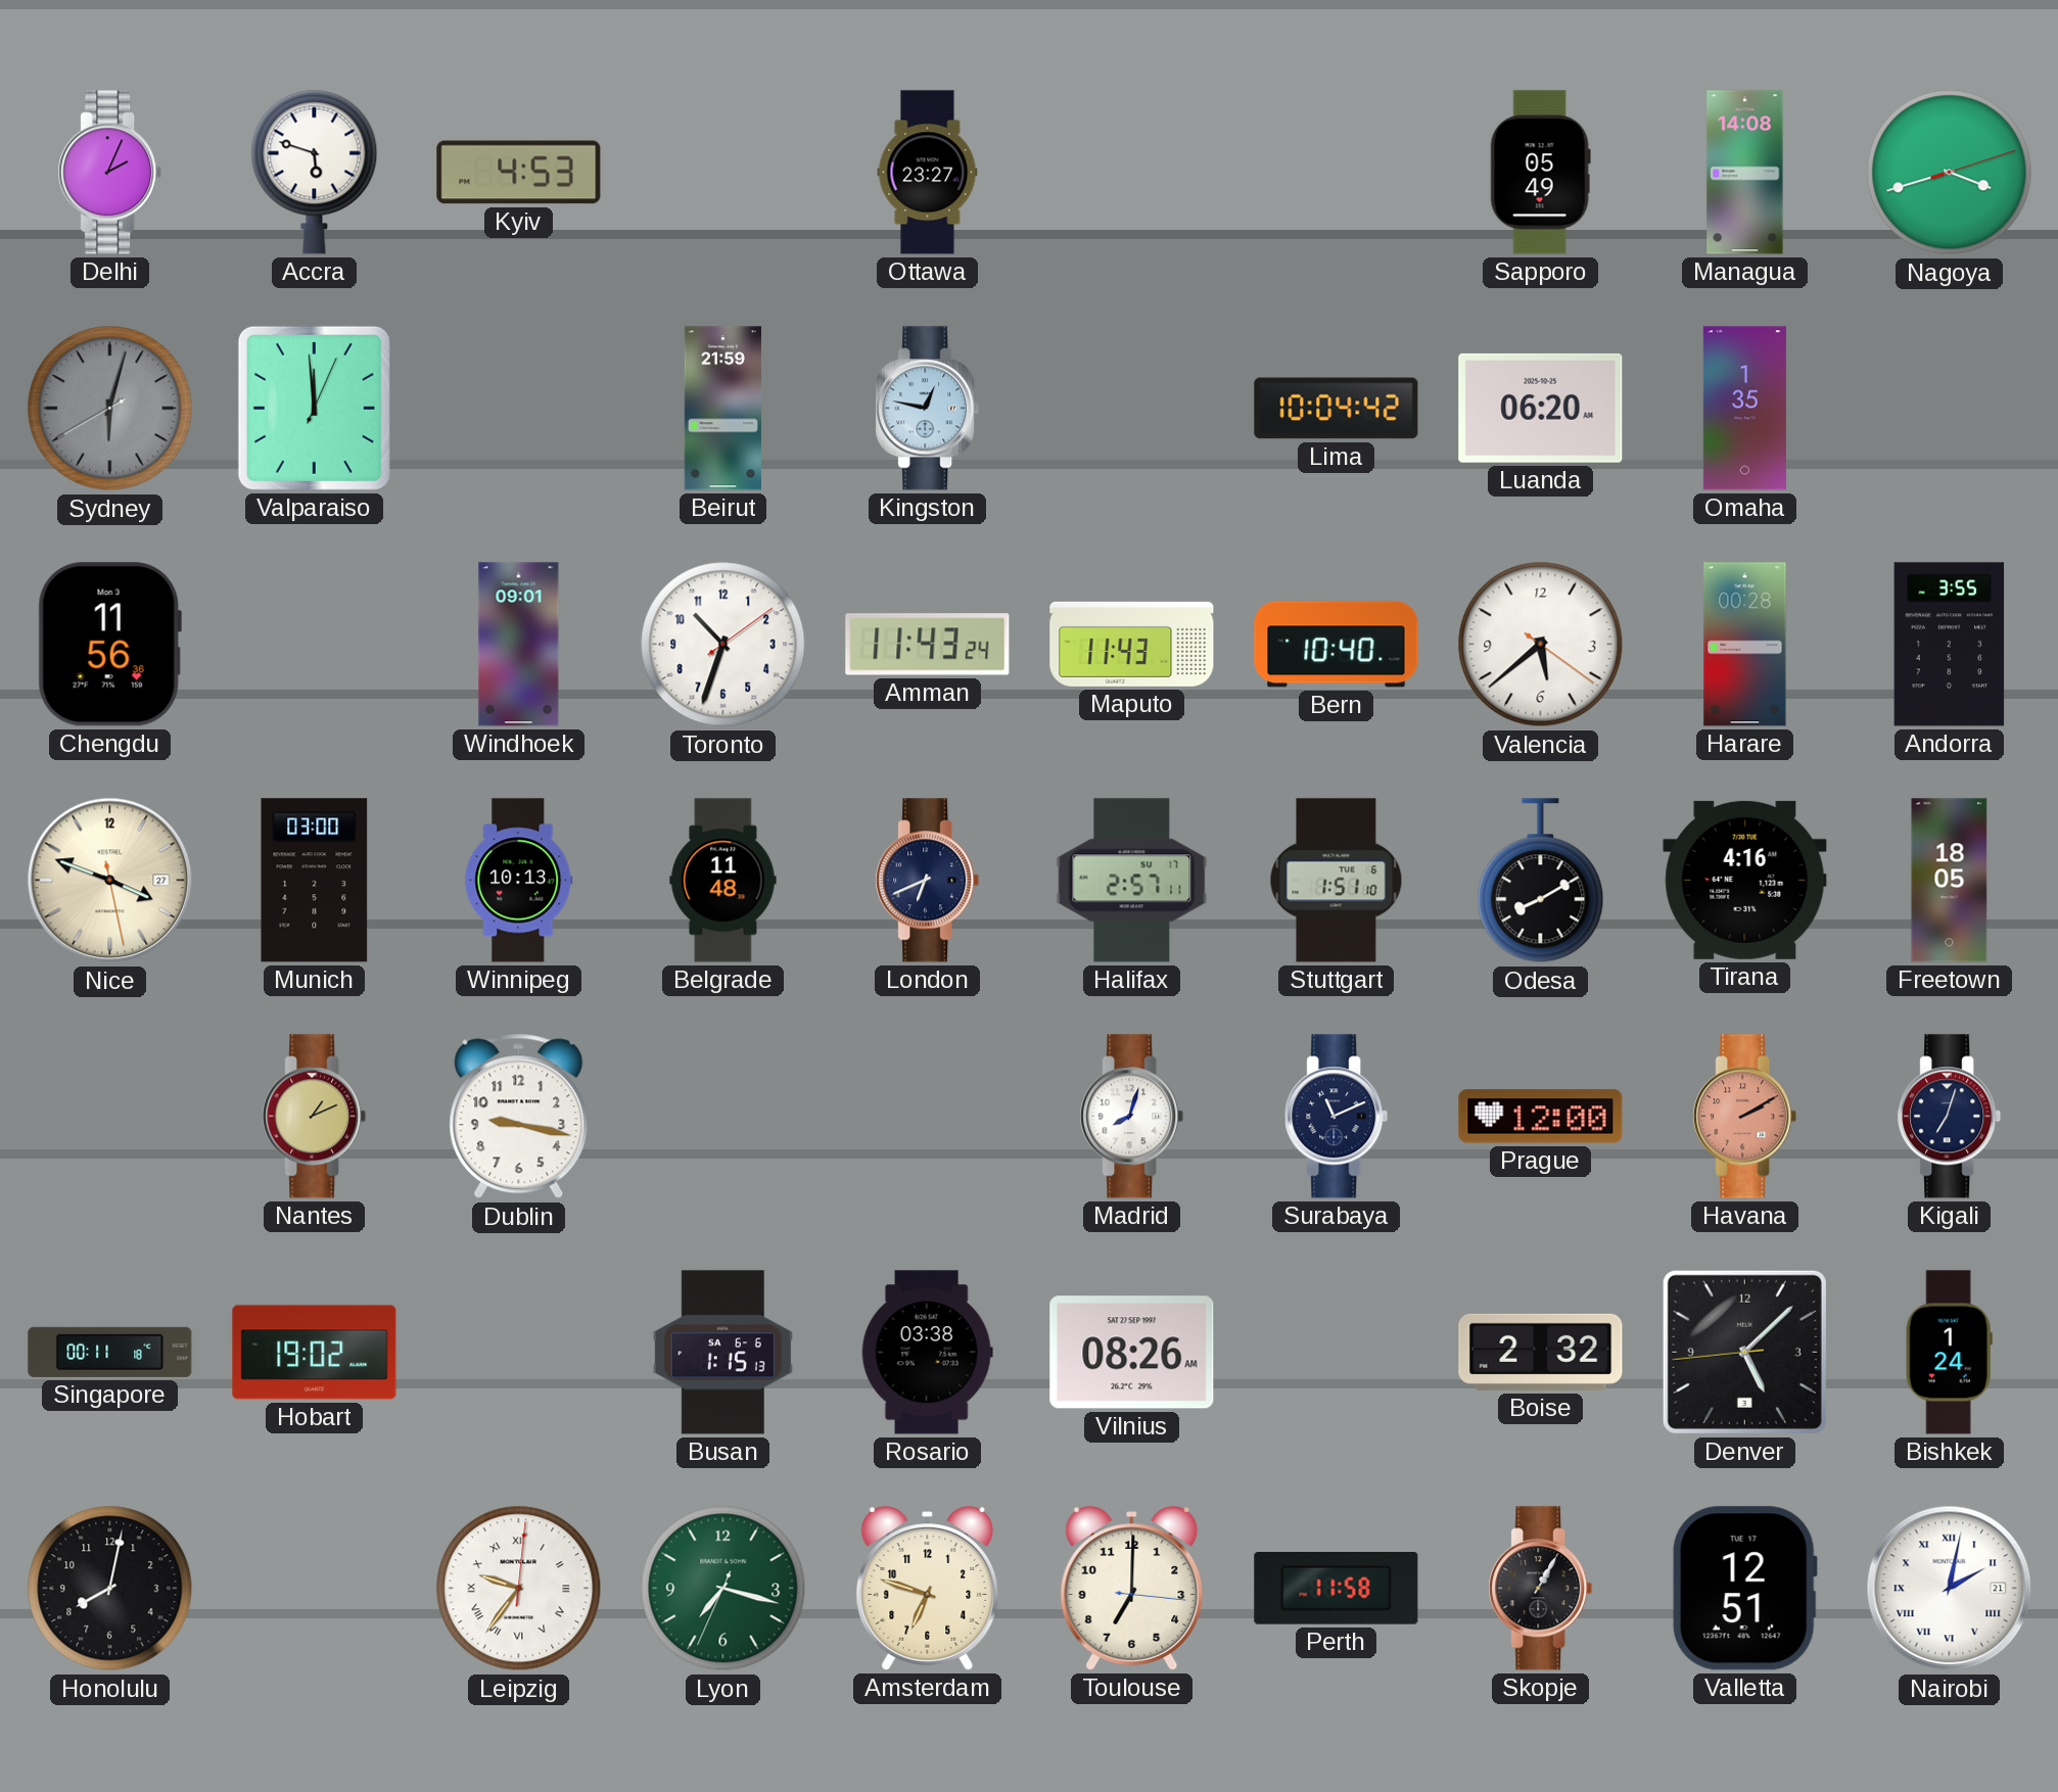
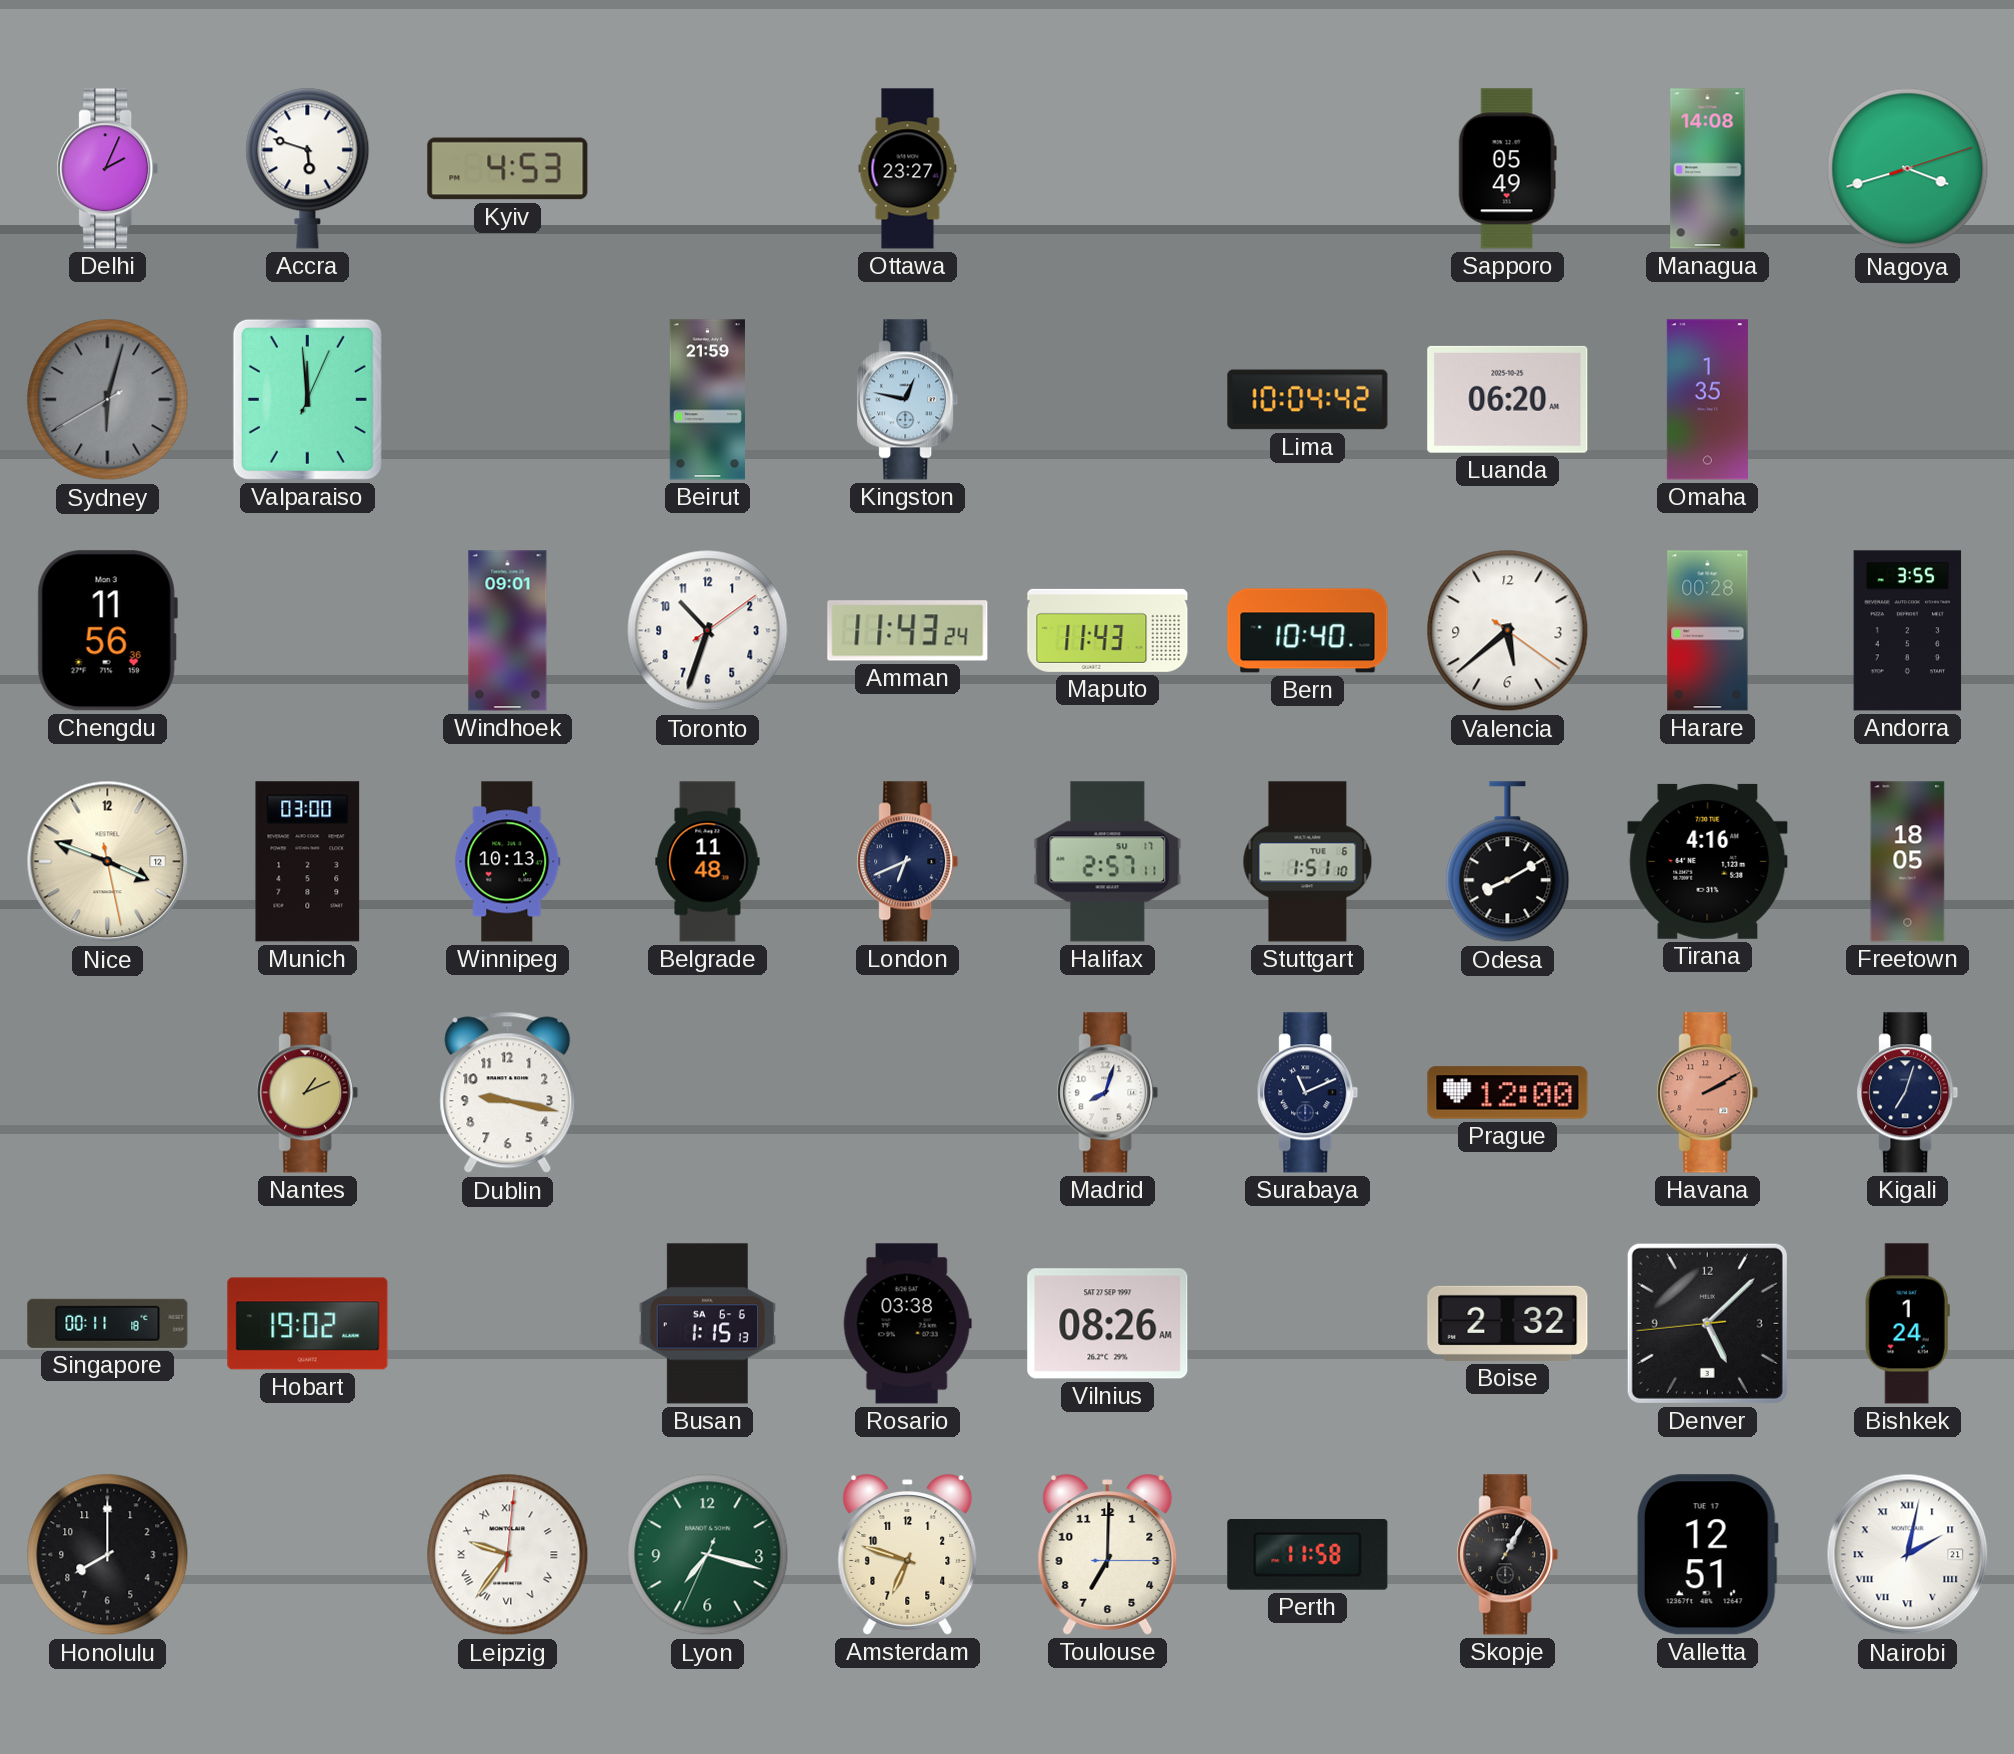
Nice date: 27 -> 12 (108, 862)
Honolulu: 8:02 -> 8:00 (108, 1555)
Toulouse: 7:00:16 -> 7:00:15 (1108, 1555)
